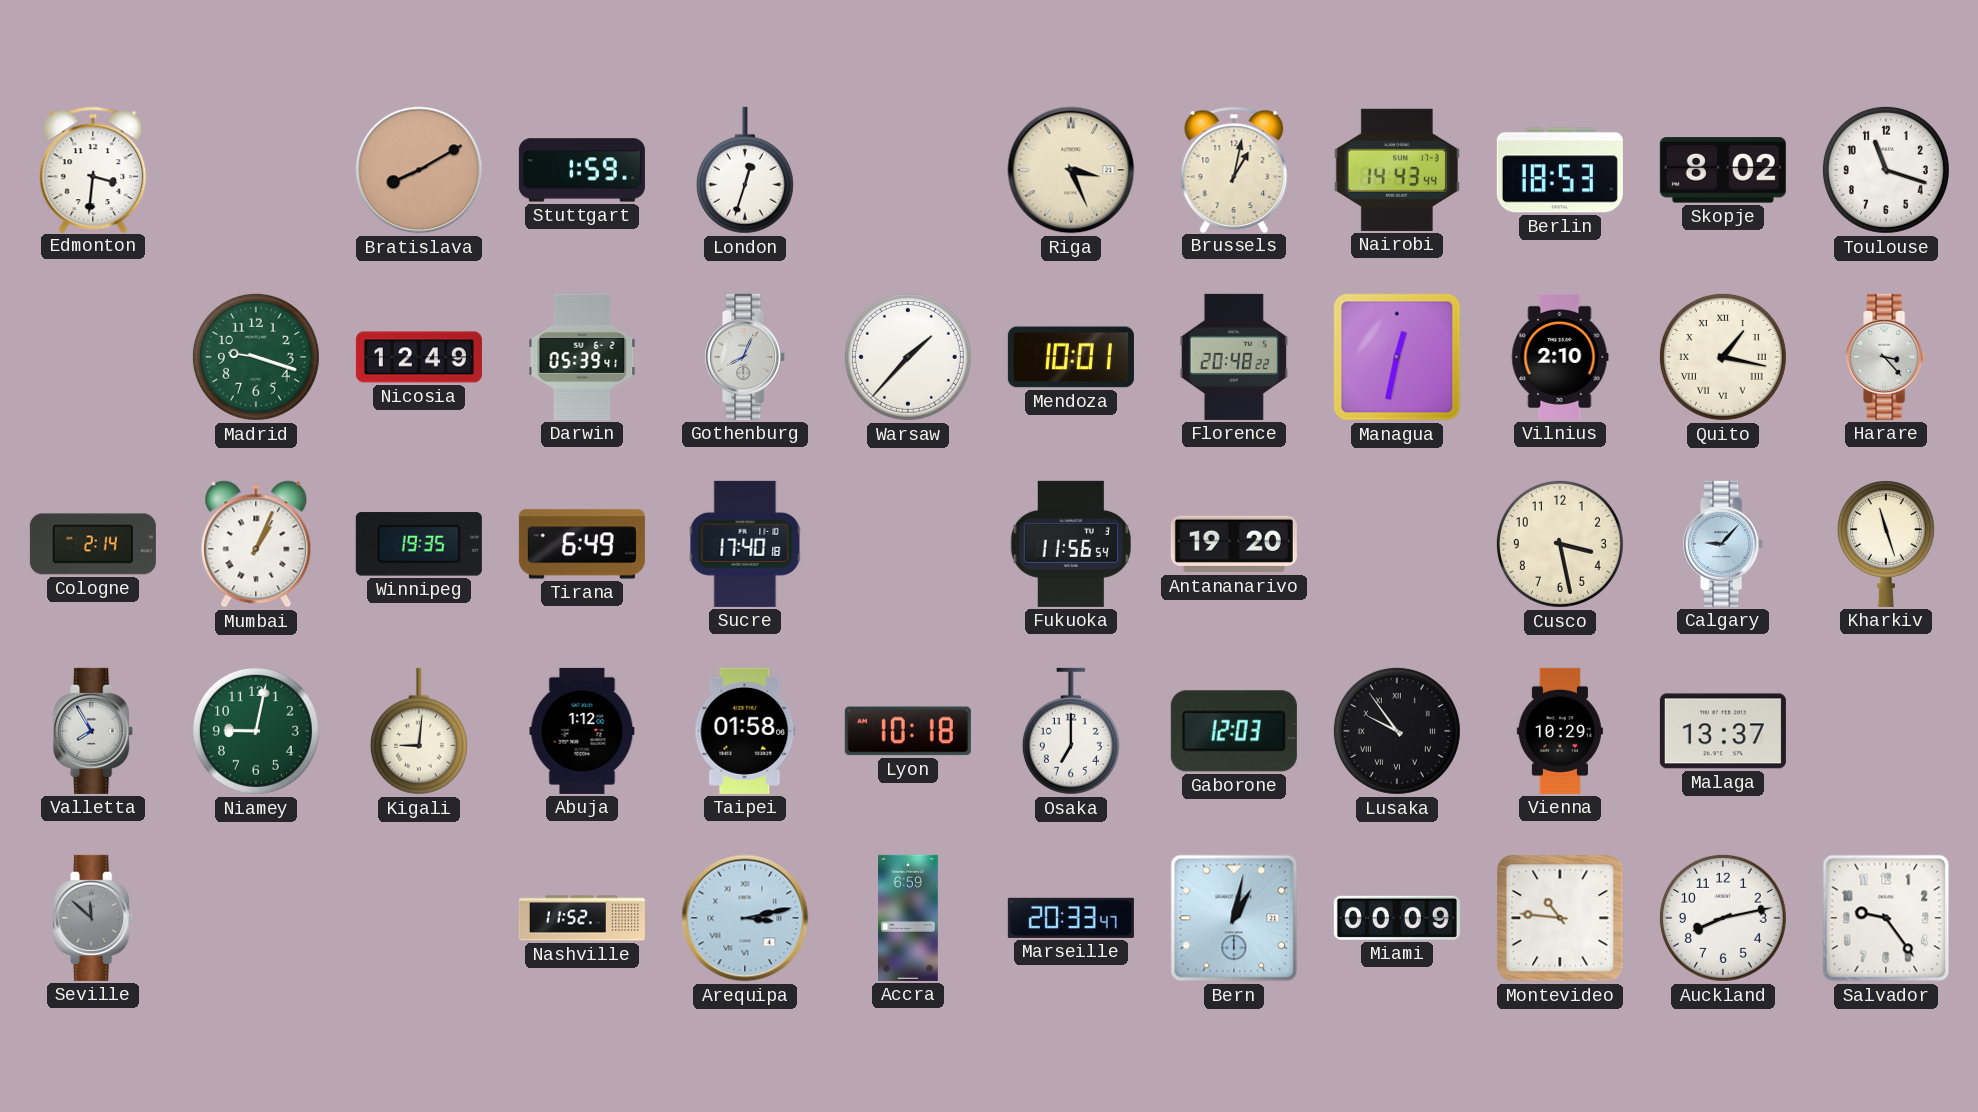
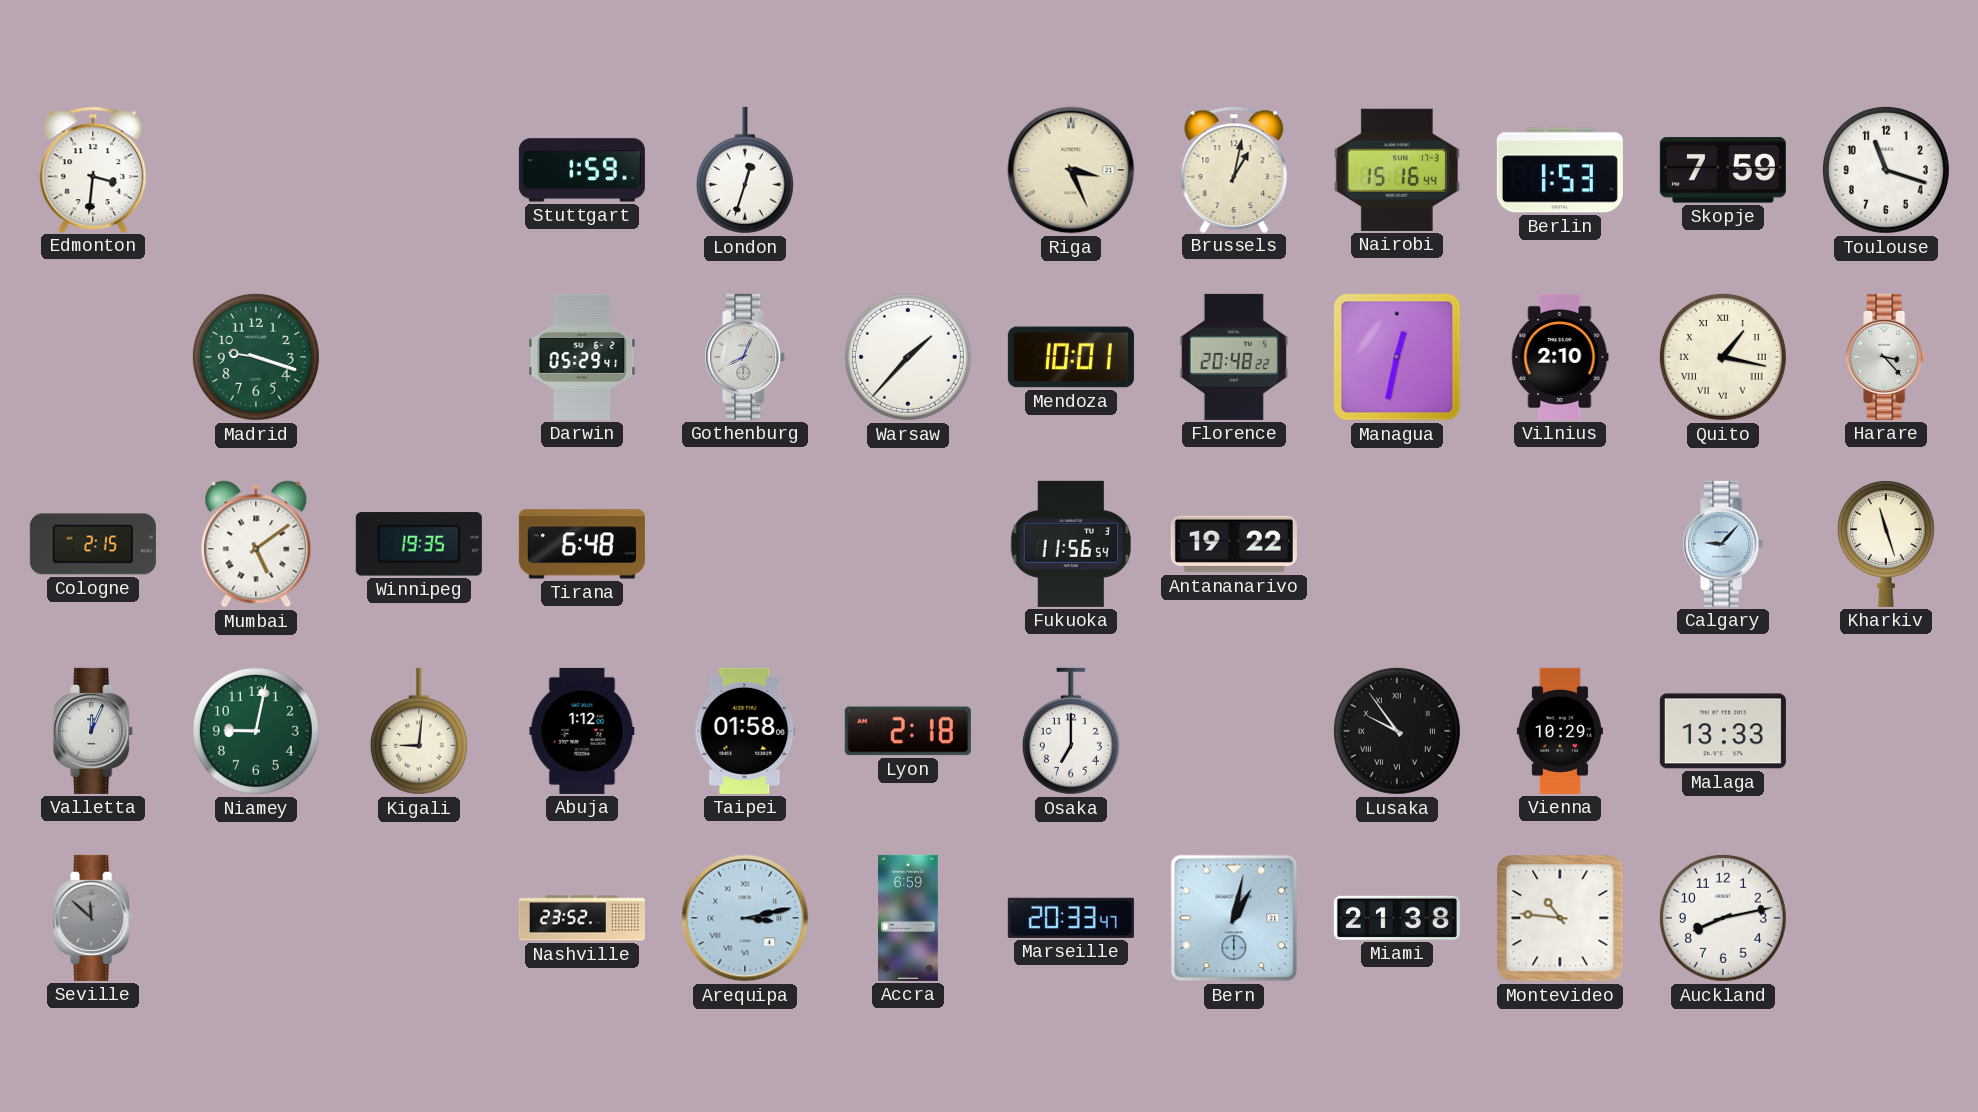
Bratislava: 8:10 -> none (419, 170)
Nairobi: 14:43 -> 15:16 (1397, 170)
Berlin: 18:53 -> 1:53 (1560, 170)
Skopje: 8:02 -> 7:59 (1723, 170)
Nicosia: 12:49 -> none (419, 357)
Darwin: 05:39 -> 05:29 (582, 357)
Cologne: 2:14 -> 2:15 (93, 544)
Mumbai: 1:04 -> 5:09 (256, 544)
Tirana: 6:49 -> 6:48 (582, 544)
Sucre: 17:40 -> none (745, 544)
Antananarivo: 19:20 -> 19:22 (1234, 544)
Cusco: 3:28 -> none (1560, 544)
Valletta: 7:55 -> 12:04 (94, 731)
Lyon: 10:18 -> 2:18 (908, 731)
Gaborone: 12:03 -> none (1234, 731)
Malaga: 13:37 -> 13:33 (1723, 731)
Nashville: 11:52 -> 23:52 (582, 918)
Miami: 00:09 -> 21:38 (1397, 918)
Salvador: 9:24 -> none (1886, 918)
